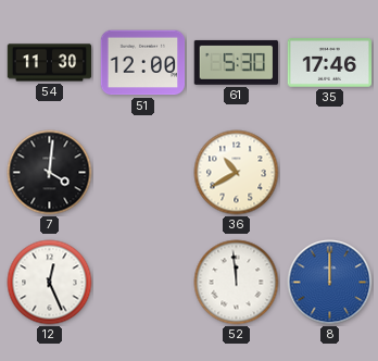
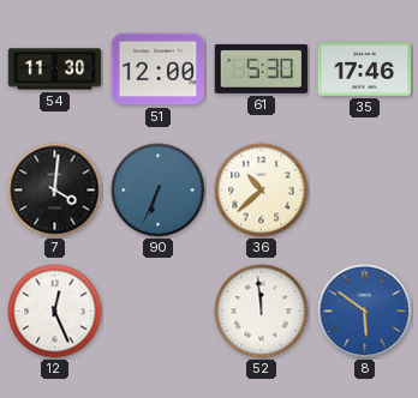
90: none -> 6:34 (159, 191)
36: 10:40 -> 10:38 (262, 191)
8: 12:00 -> 5:51 (365, 312)
